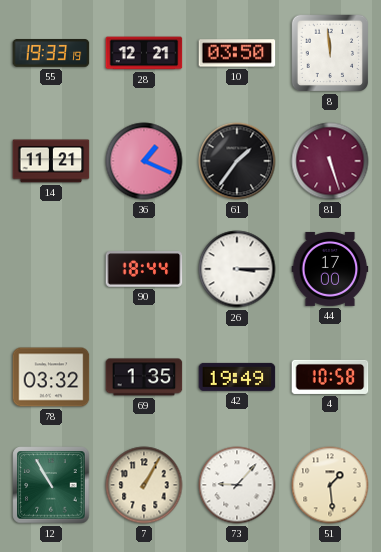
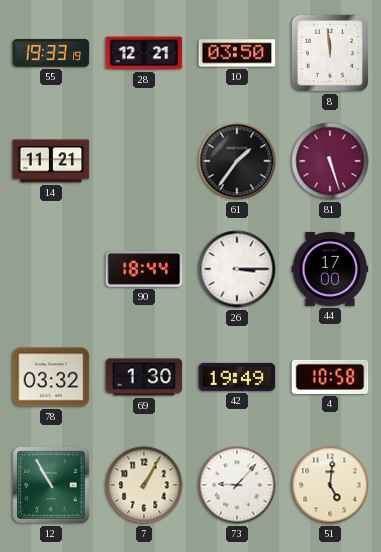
36: 1:19 -> none (144, 161)
69: 1:35 -> 1:30 (144, 377)
51: 1:29 -> 5:01 (330, 485)
